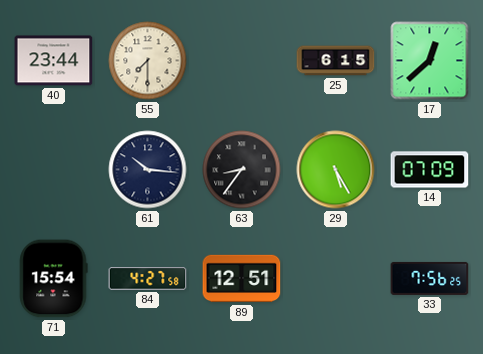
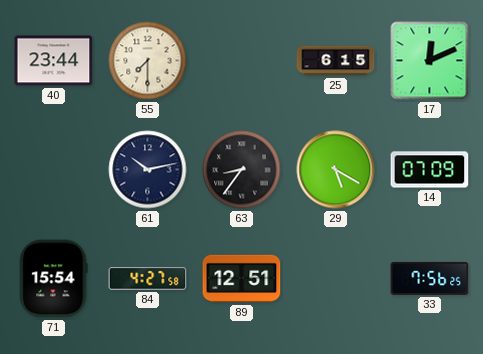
17: 12:38 -> 12:11 (430, 61)
61: 10:16 -> 10:13 (148, 170)
29: 5:25 -> 5:20 (336, 170)
